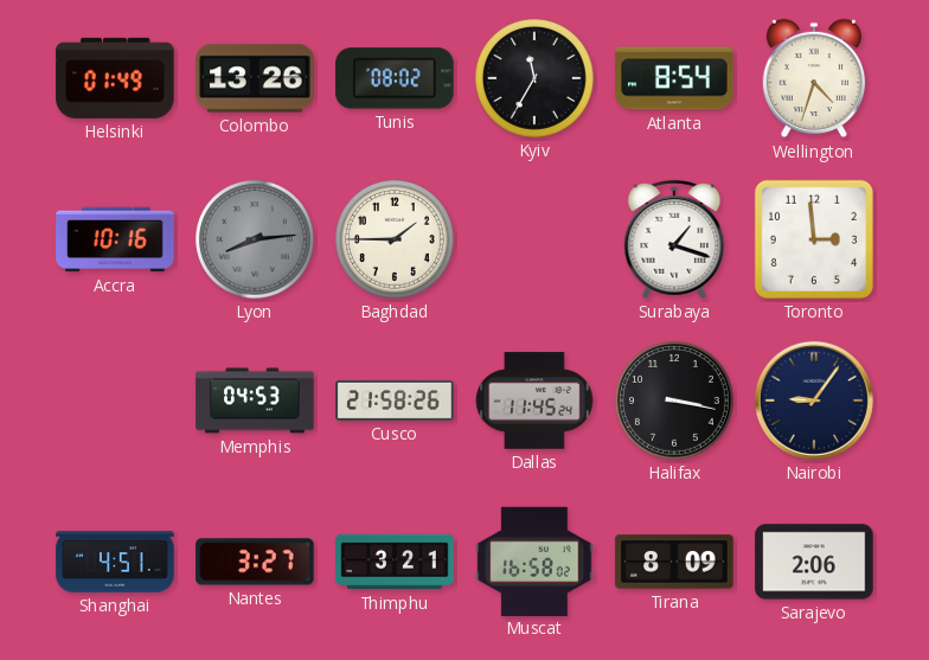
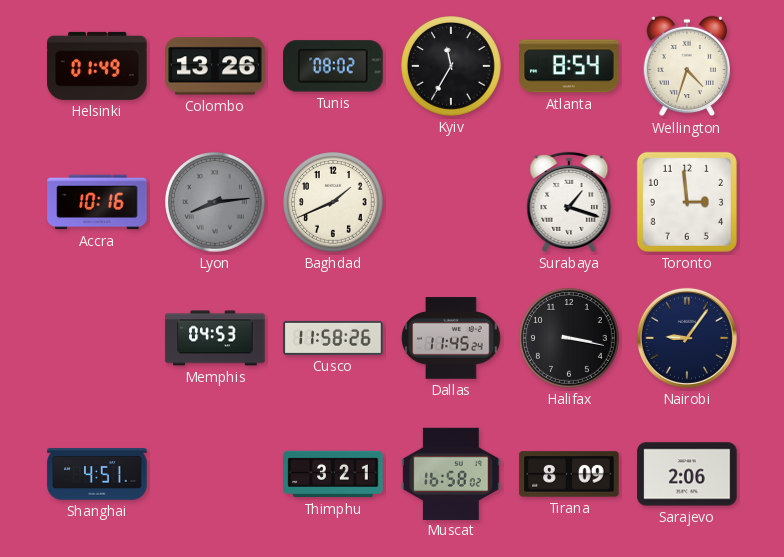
Baghdad: 1:45 -> 1:41 (334, 203)
Cusco: 21:58 -> 11:58 (333, 338)
Nantes: 3:27 -> none (255, 562)
